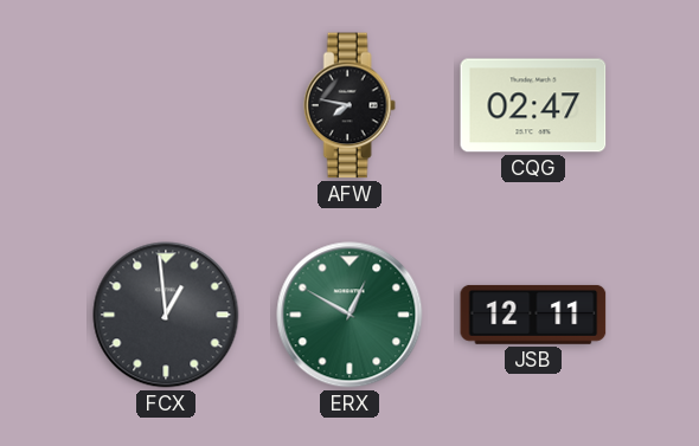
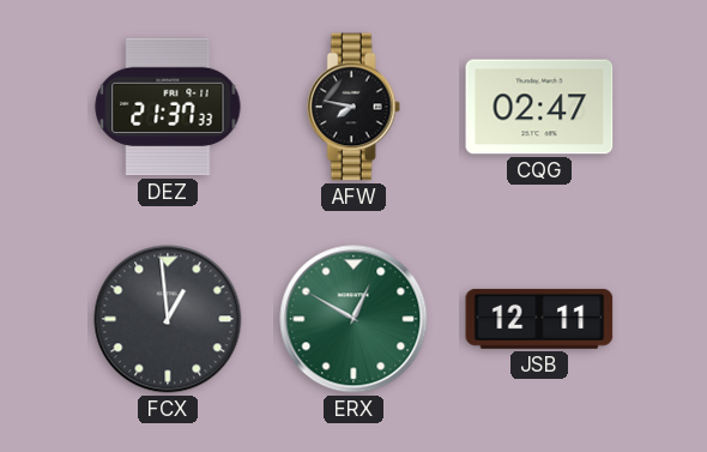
DEZ: none -> 21:37 (168, 107)
